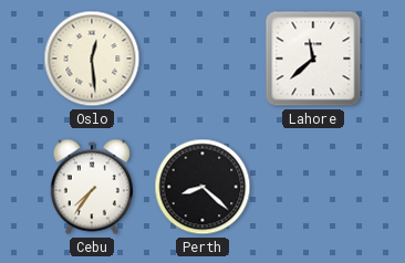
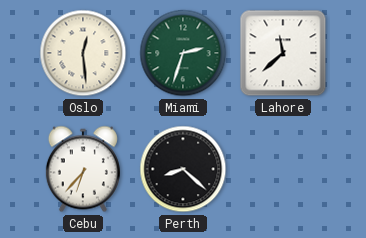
Miami: none -> 2:33 (183, 53)
Cebu: 7:36 -> 6:37 (83, 169)
